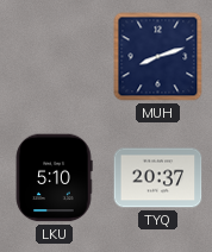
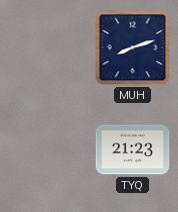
LKU: 5:10 -> none (54, 178)
TYQ: 20:37 -> 21:23 (133, 150)
